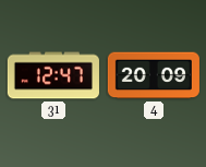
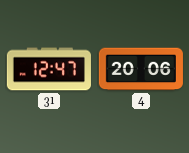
4: 20:09 -> 20:06 (141, 69)
